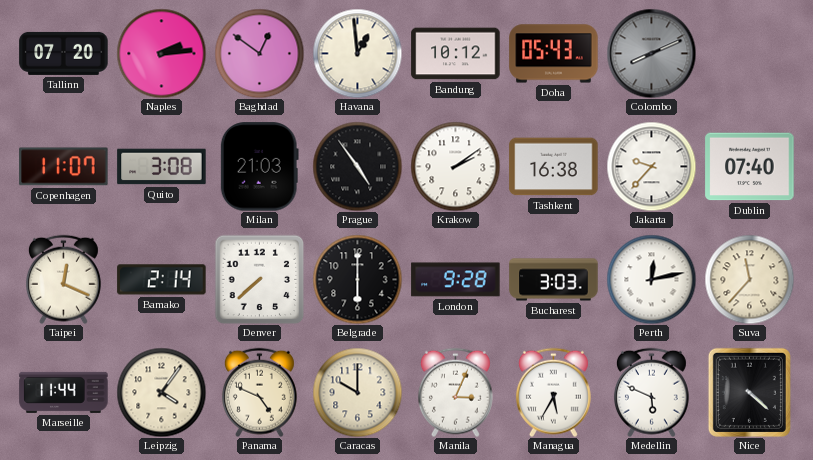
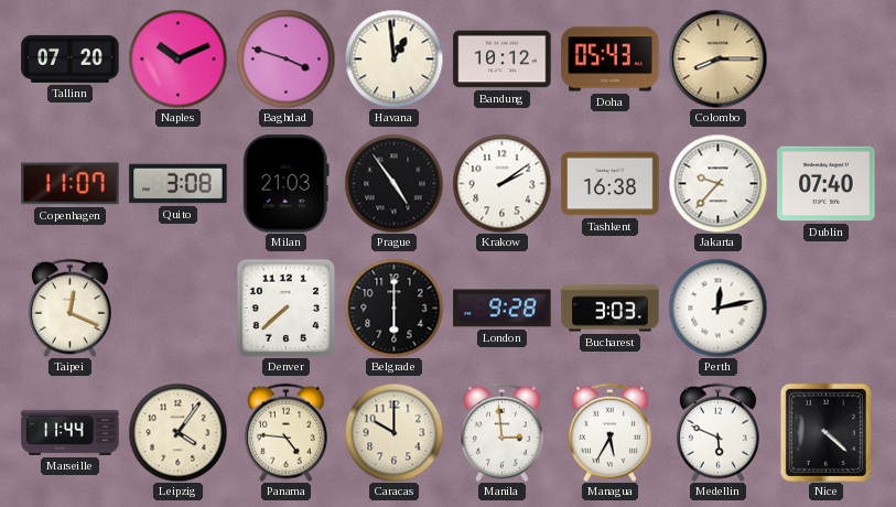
Naples: 2:14 -> 10:11 (177, 58)
Baghdad: 12:51 -> 3:48 (285, 58)
Colombo: 8:11 -> 8:15 (717, 58)
Colombo dial: grey -> champagne (717, 58)
Bamako: 2:14 -> none (162, 280)
Suva: 11:37 -> none (749, 279)
Panama: 4:49 -> 4:46 (285, 432)
Manila: 3:04 -> 2:59 (501, 432)
